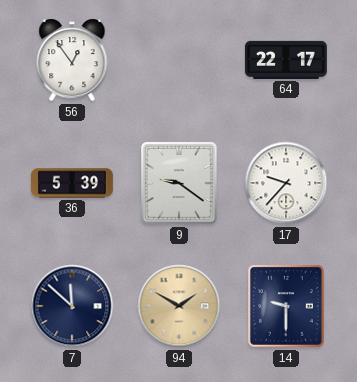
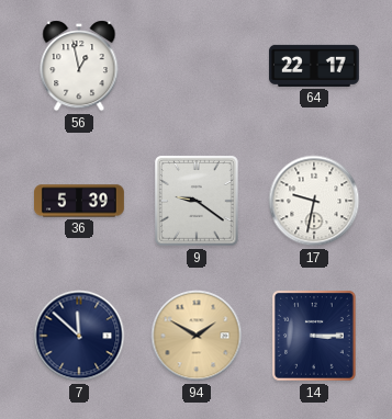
56: 12:54 -> 12:58 (79, 66)
17: 9:37 -> 9:32 (314, 201)
14: 9:30 -> 3:15 (314, 337)
